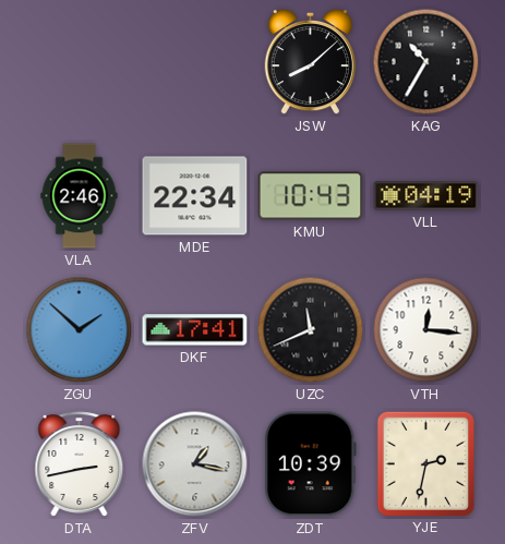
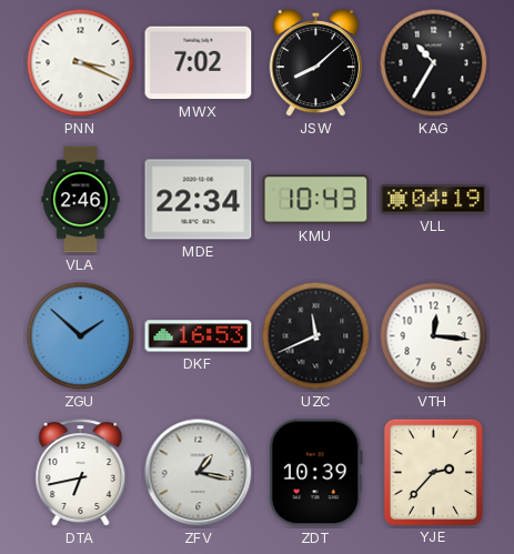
PNN: none -> 3:19 (81, 63)
MWX: none -> 7:02 (199, 63)
DKF: 17:41 -> 16:53 (199, 336)
DTA: 2:43 -> 6:43 (81, 473)
YJE: 2:32 -> 2:37 (433, 472)
